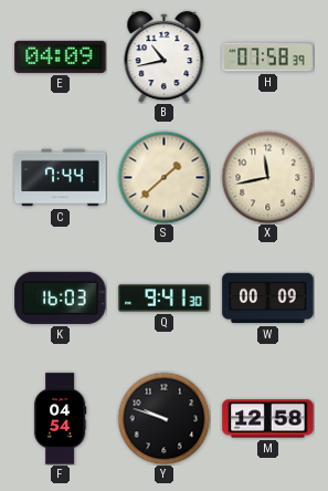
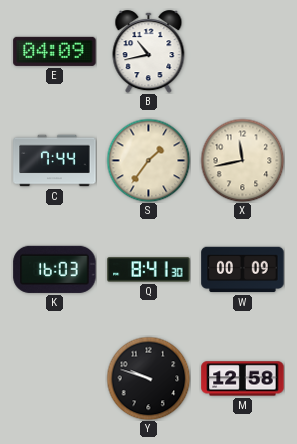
H: 07:58 -> none (268, 58)
S: 1:38 -> 1:36 (148, 160)
Q: 9:41 -> 8:41 (149, 270)
F: 04:54 -> none (60, 419)
